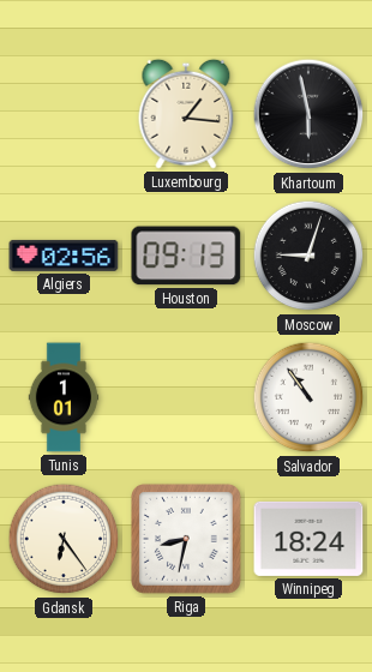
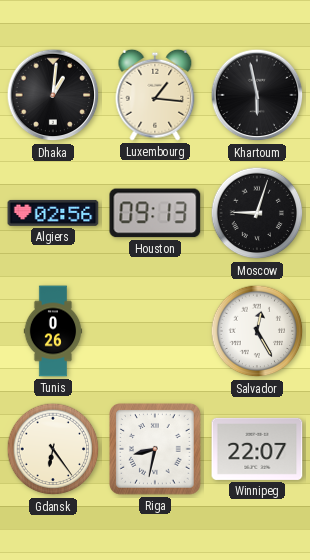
Dhaka: none -> 1:01 (53, 95)
Tunis: 1:01 -> 0:26 (53, 331)
Salvador: 10:54 -> 12:25 (257, 331)
Winnipeg: 18:24 -> 22:07 (257, 449)
